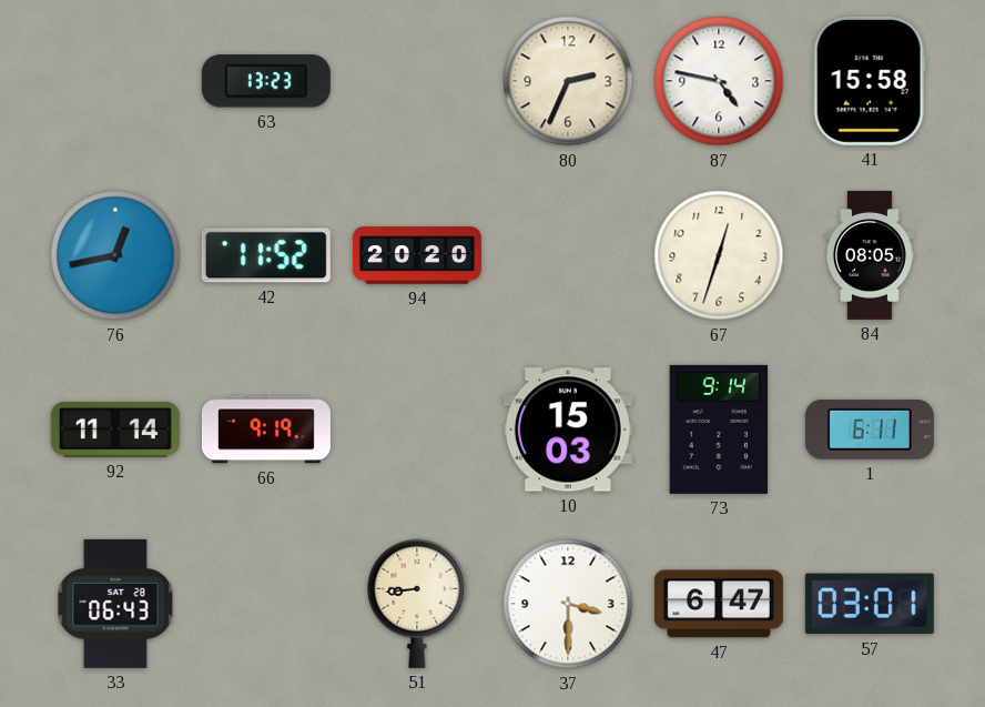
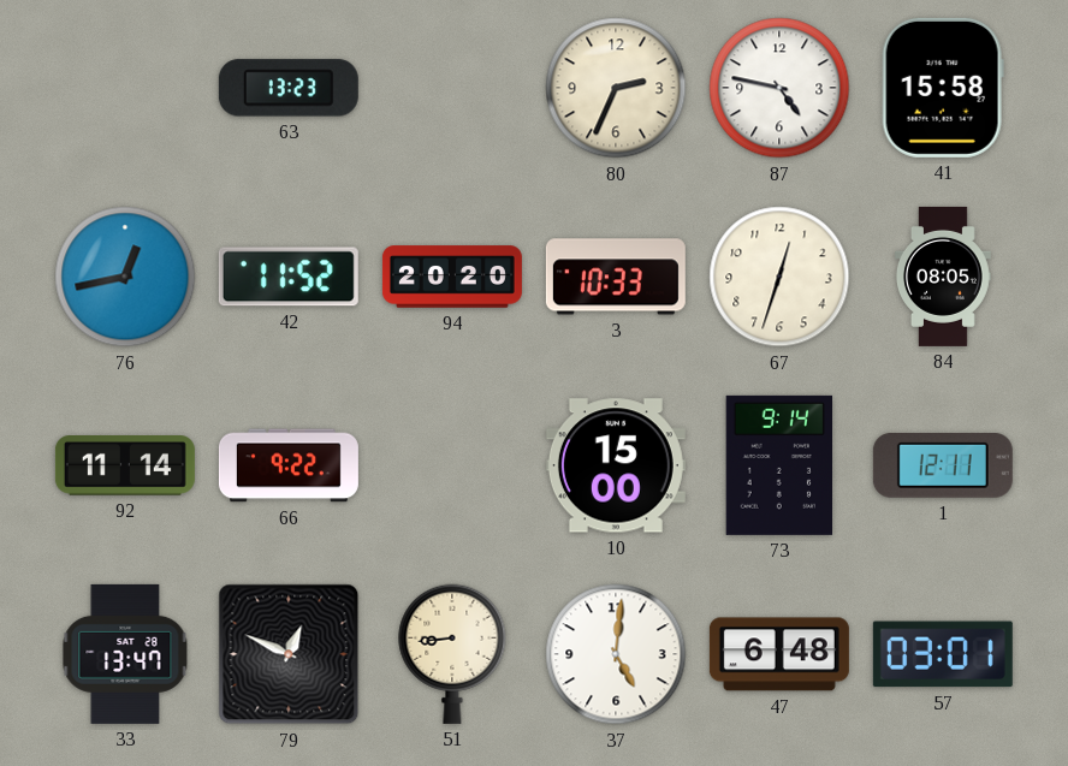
3: none -> 10:33 (616, 277)
66: 9:19 -> 9:22 (289, 465)
10: 15:03 -> 15:00 (616, 465)
1: 6:11 -> 12:11 (943, 465)
33: 06:43 -> 13:47 (125, 654)
79: none -> 12:49 (289, 654)
37: 3:30 -> 5:01 (616, 654)
47: 6:47 -> 6:48 (779, 654)
